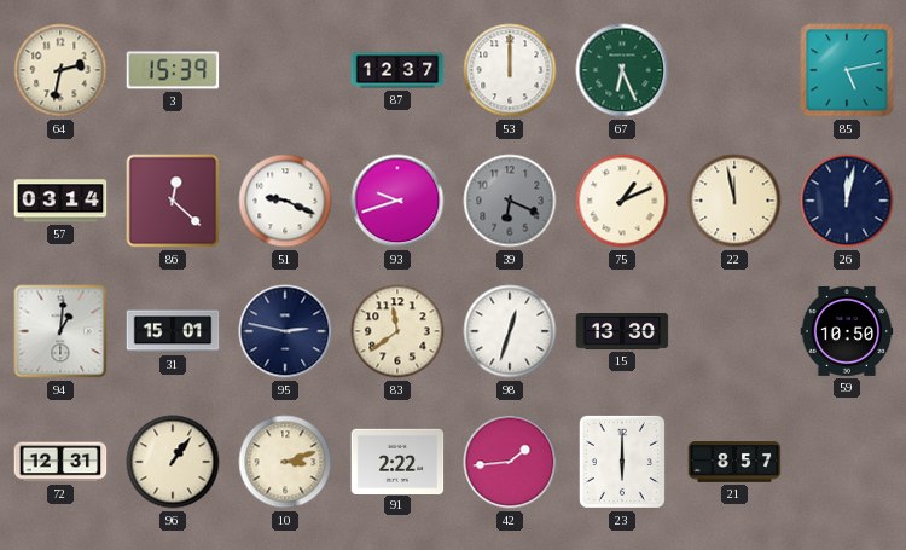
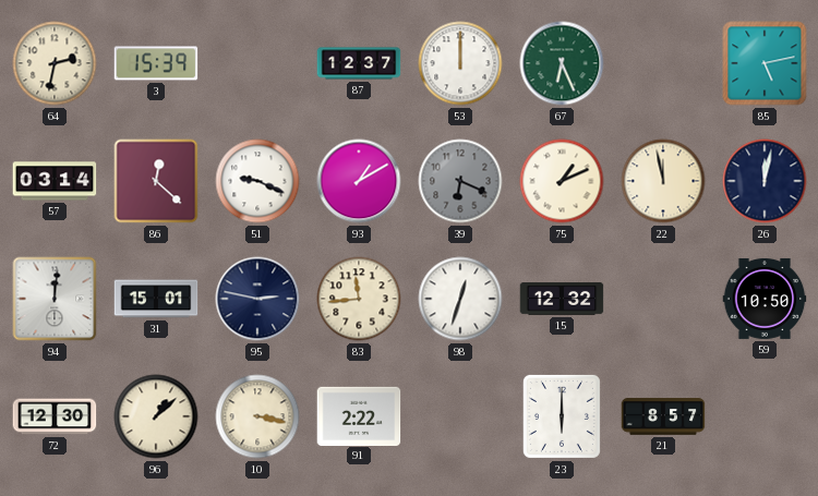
93: 9:42 -> 1:10 (359, 181)
94: 1:01 -> 12:01 (55, 299)
83: 11:39 -> 11:44 (359, 299)
15: 13:30 -> 12:32 (562, 300)
72: 12:31 -> 12:30 (55, 416)
96: 1:06 -> 1:08 (156, 416)
10: 3:12 -> 3:17 (257, 416)
42: 1:44 -> none (510, 462)
